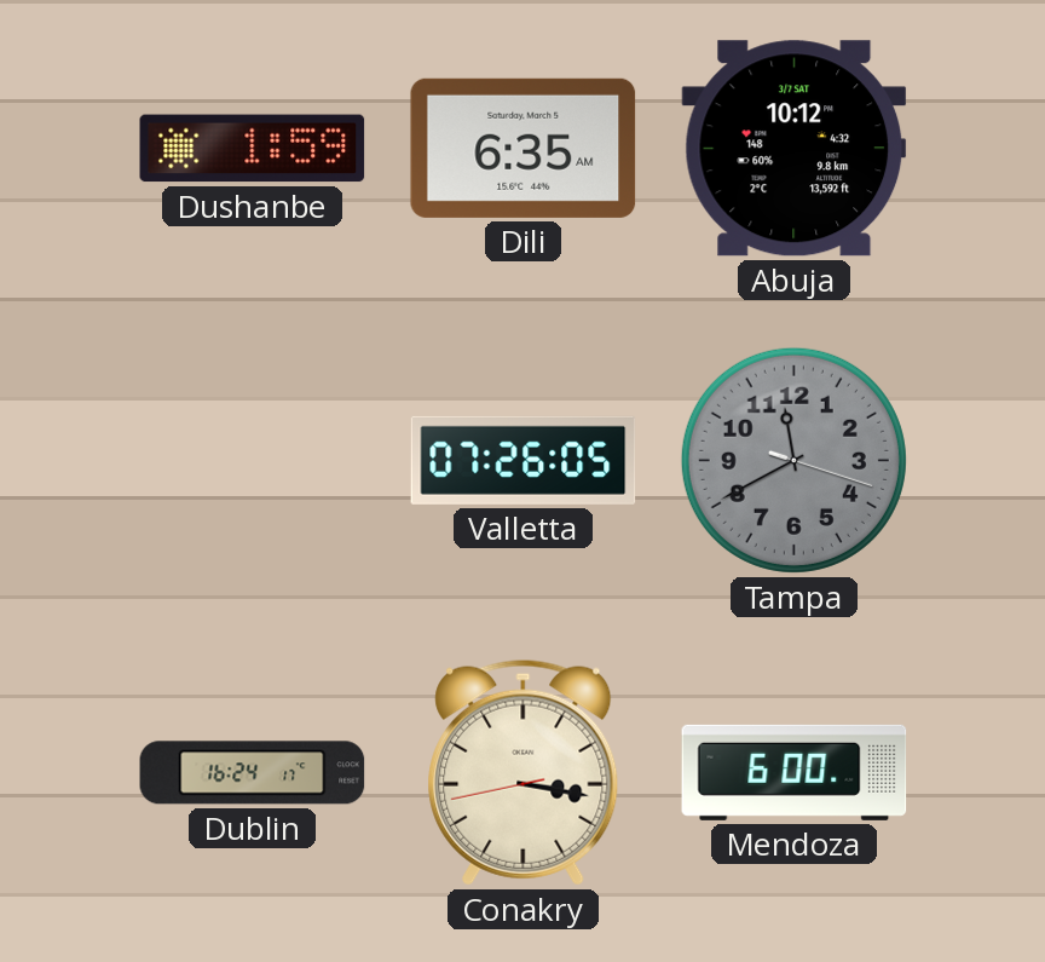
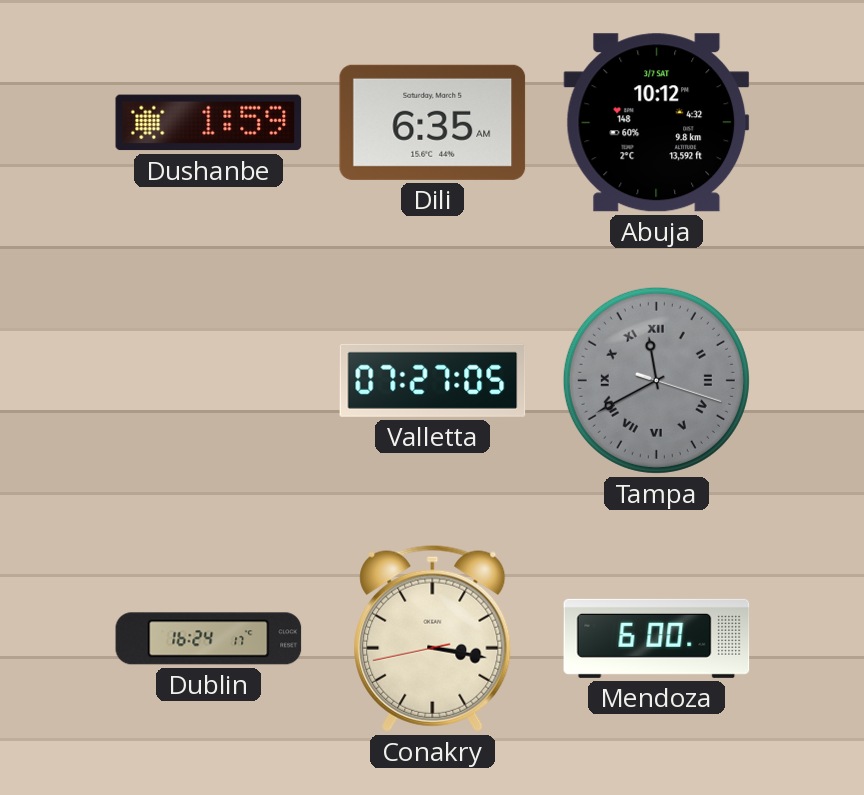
Valletta: 07:26 -> 07:27 (433, 380)
Tampa numerals: Arabic -> Roman (656, 380)
